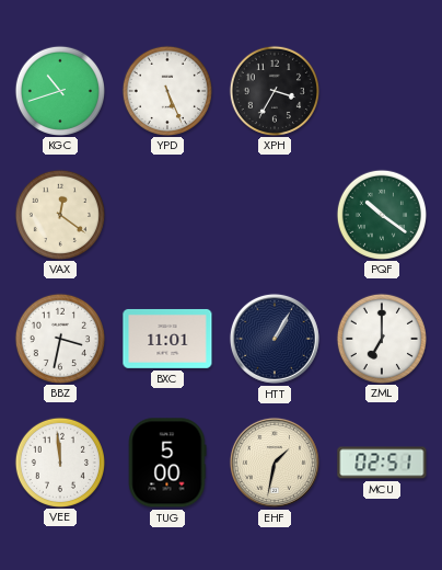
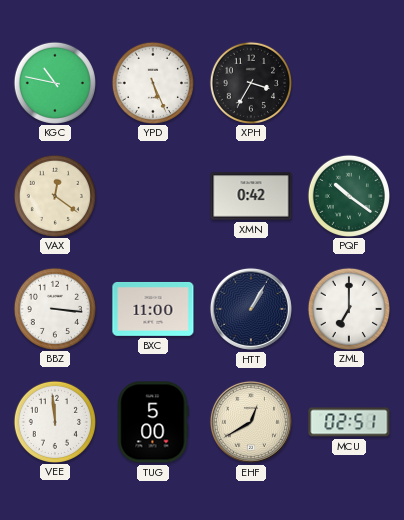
KGC: 10:42 -> 10:47 (54, 82)
XMN: none -> 0:42 (251, 196)
BBZ: 3:32 -> 3:16 (54, 308)
BXC: 11:01 -> 11:00 (153, 309)
EHF: 1:32 -> 12:40 (251, 422)
